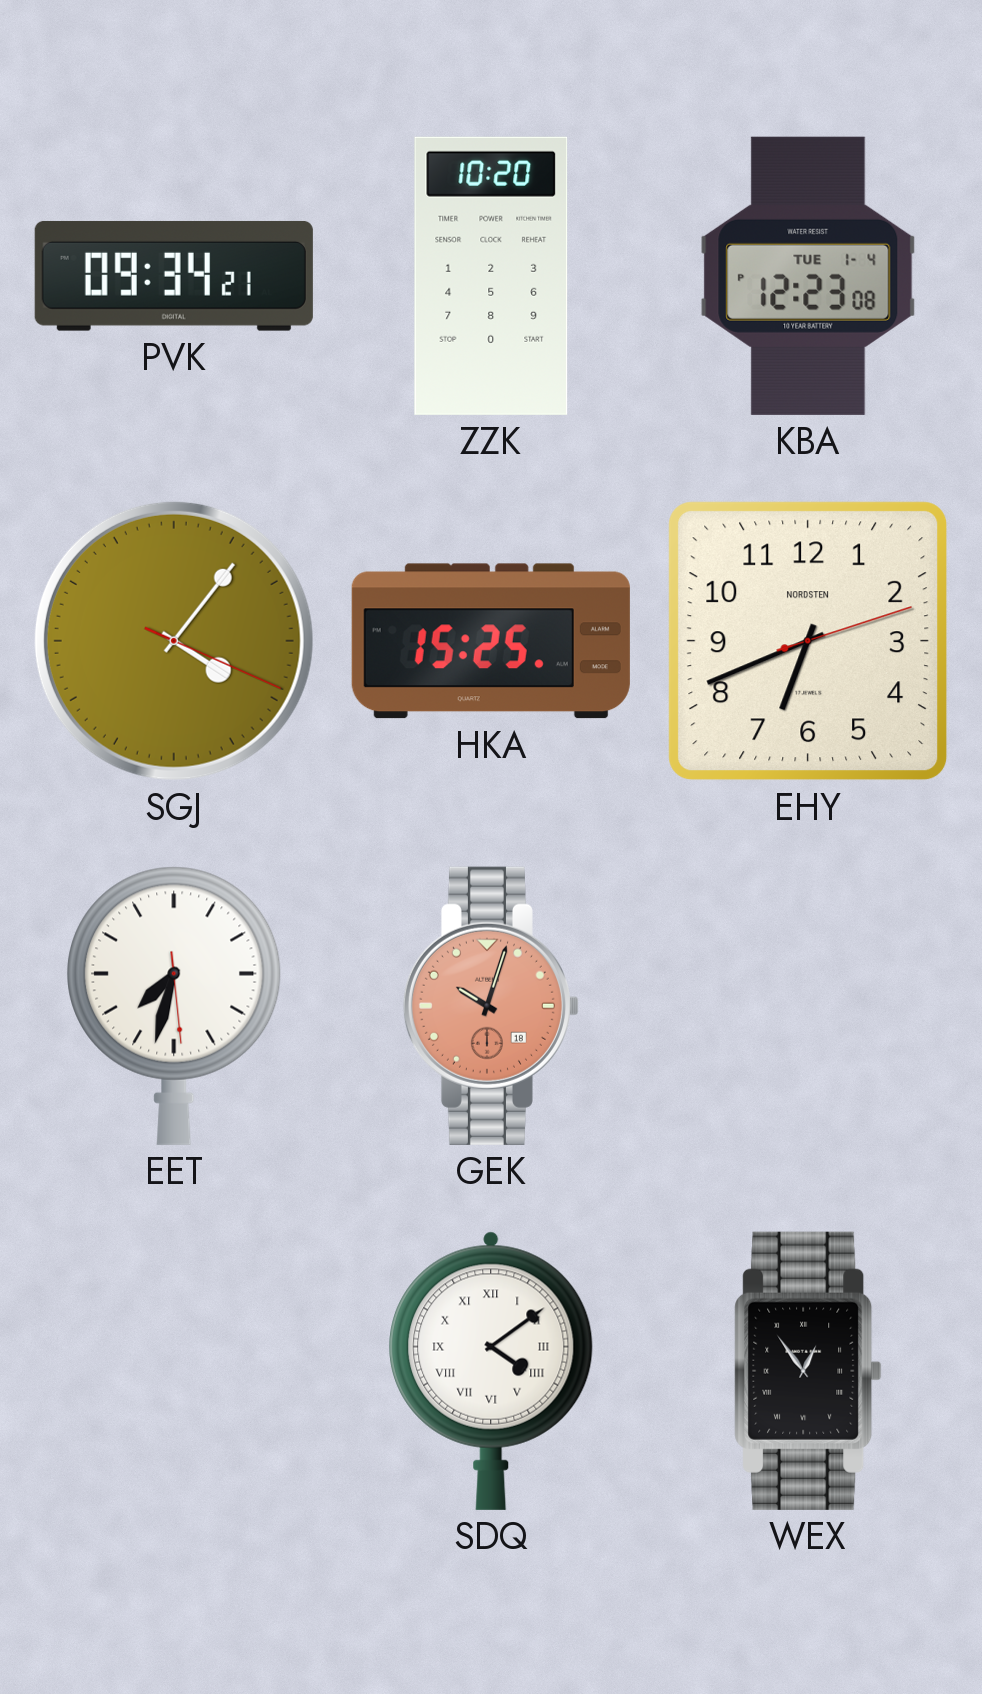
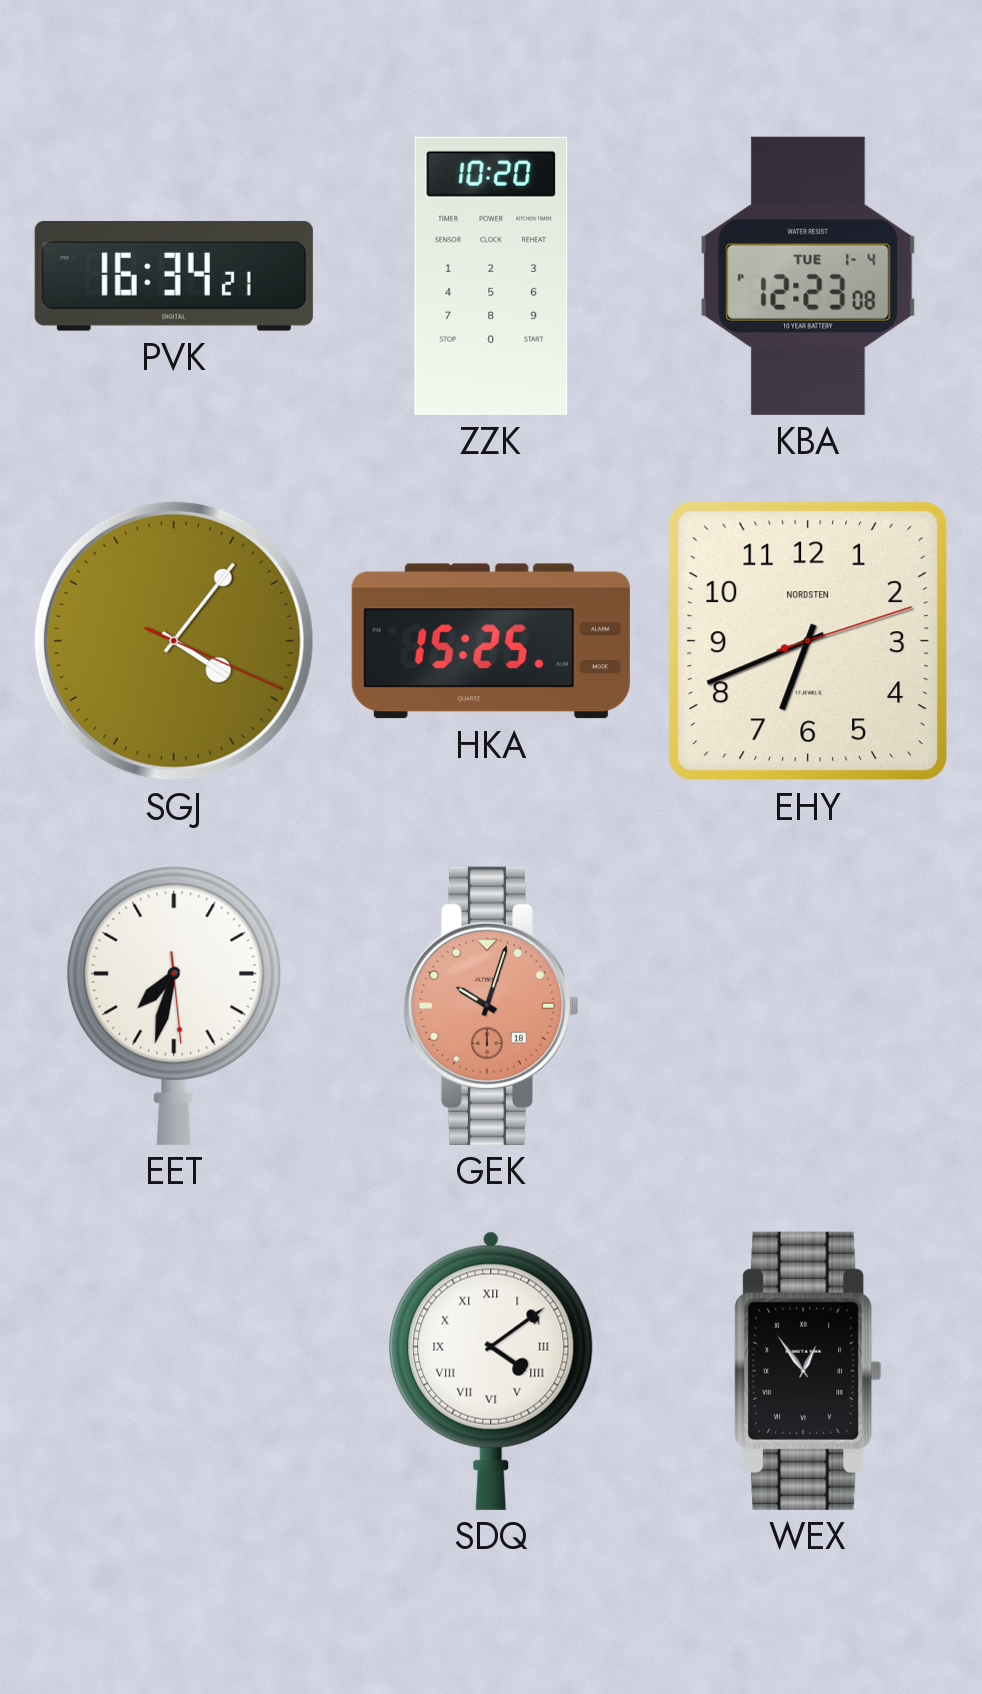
PVK: 09:34 -> 16:34 (174, 276)
